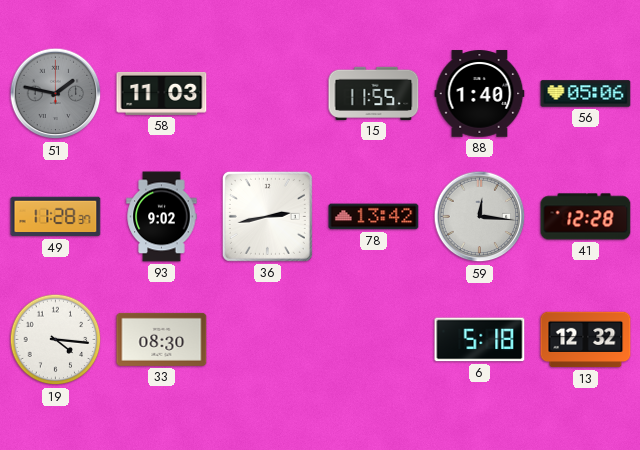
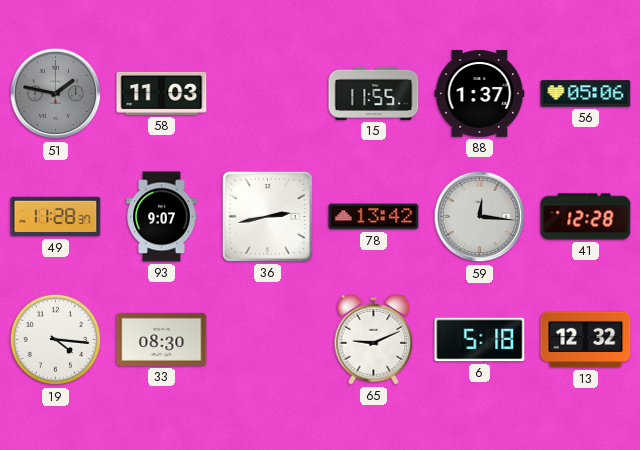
88: 1:40 -> 1:37 (480, 94)
93: 9:02 -> 9:07 (162, 217)
65: none -> 9:11 (374, 340)
